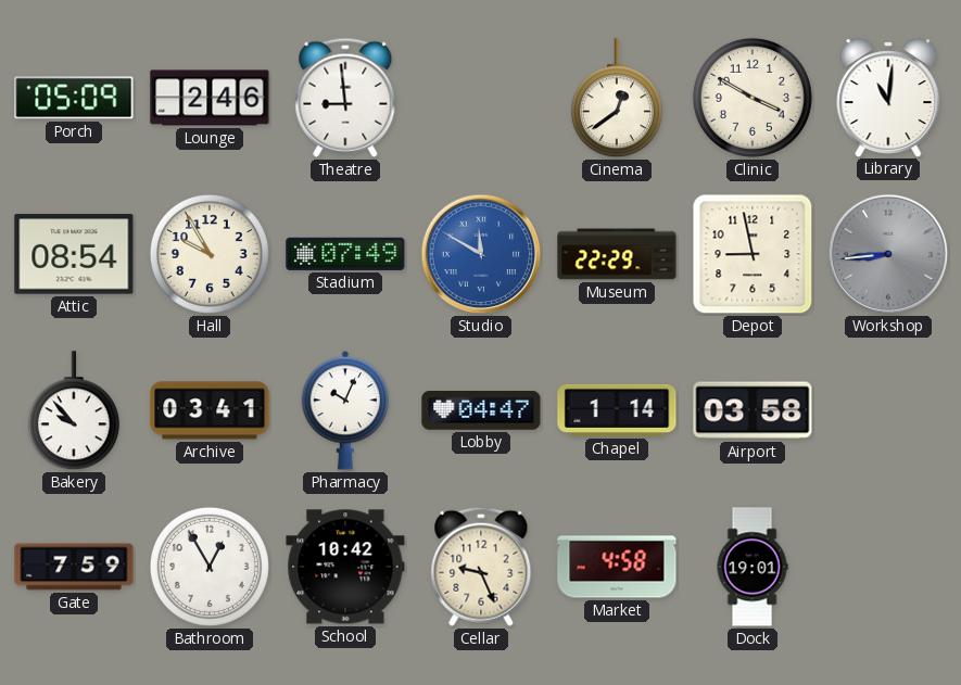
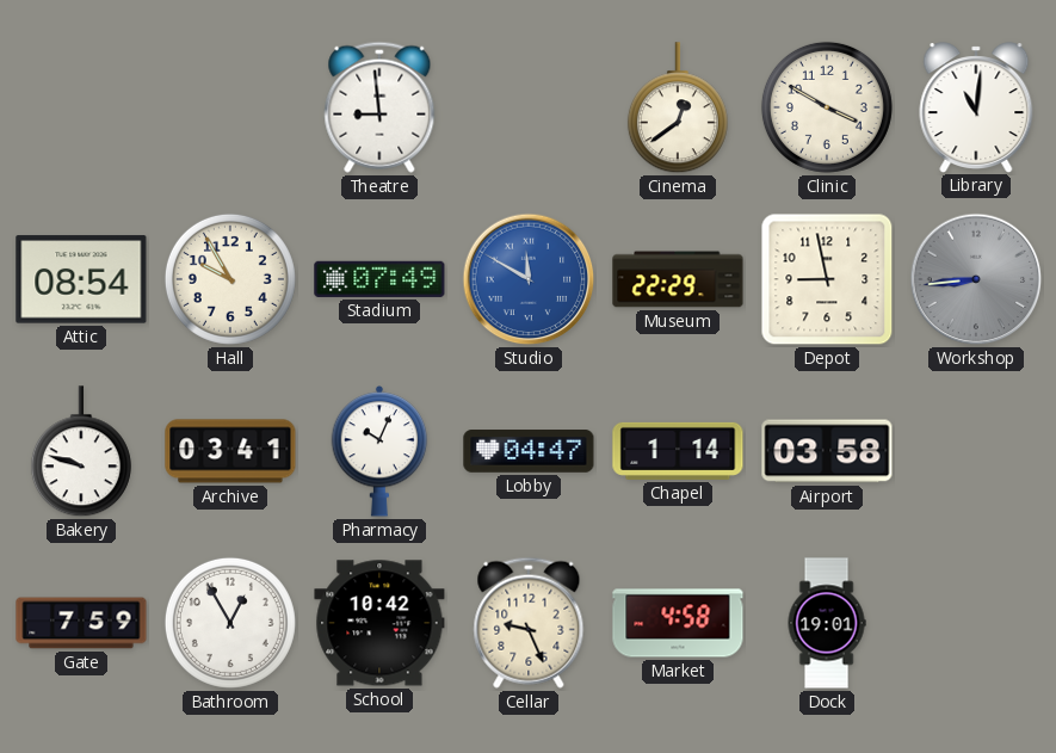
Porch: 05:09 -> none (74, 98)
Lounge: 2:46 -> none (210, 98)
Bakery: 9:53 -> 9:48 (81, 452)
